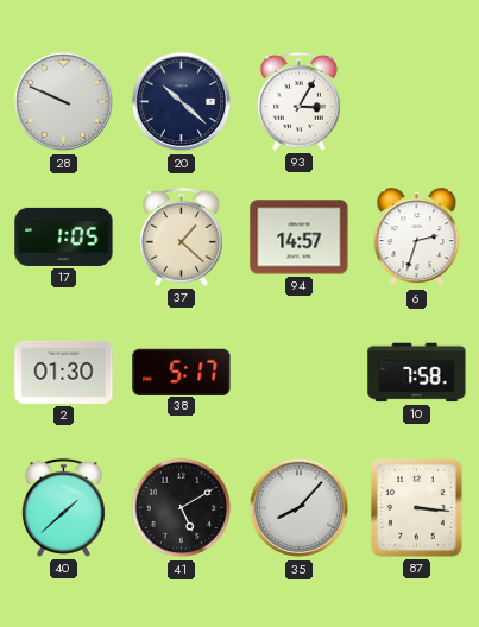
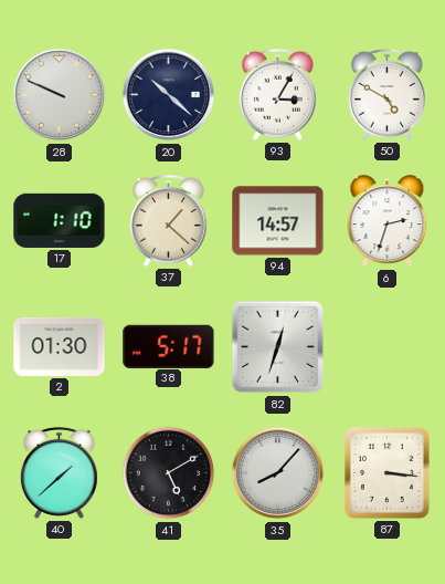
50: none -> 4:50 (386, 94)
17: 1:05 -> 1:10 (60, 220)
82: none -> 12:33 (278, 347)
10: 7:58 -> none (417, 373)
